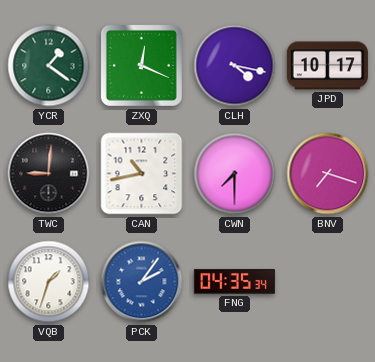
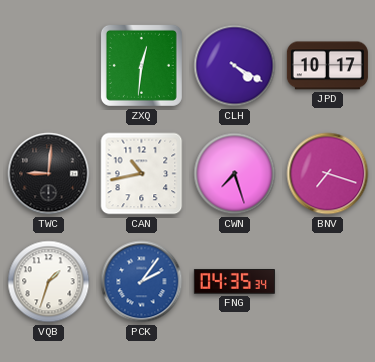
YCR: 1:21 -> none (49, 66)
ZXQ: 12:19 -> 12:31 (141, 65)
CLH: 4:17 -> 4:20 (235, 66)
CWN: 7:30 -> 7:27 (235, 174)
